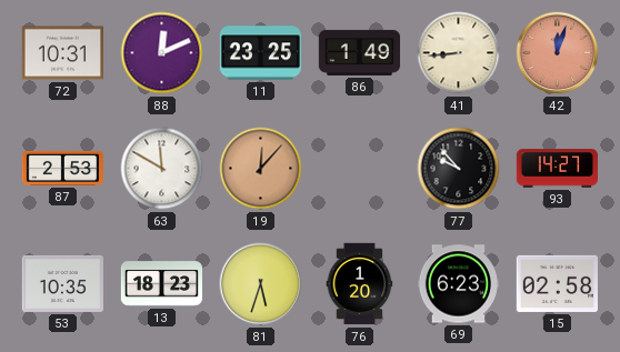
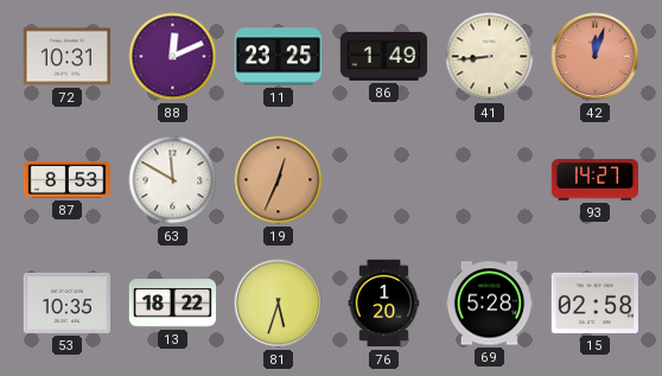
87: 2:53 -> 8:53 (68, 179)
19: 12:07 -> 12:34 (279, 180)
77: 9:53 -> none (459, 169)
13: 18:23 -> 18:22 (173, 304)
69: 6:23 -> 5:28 (489, 304)
